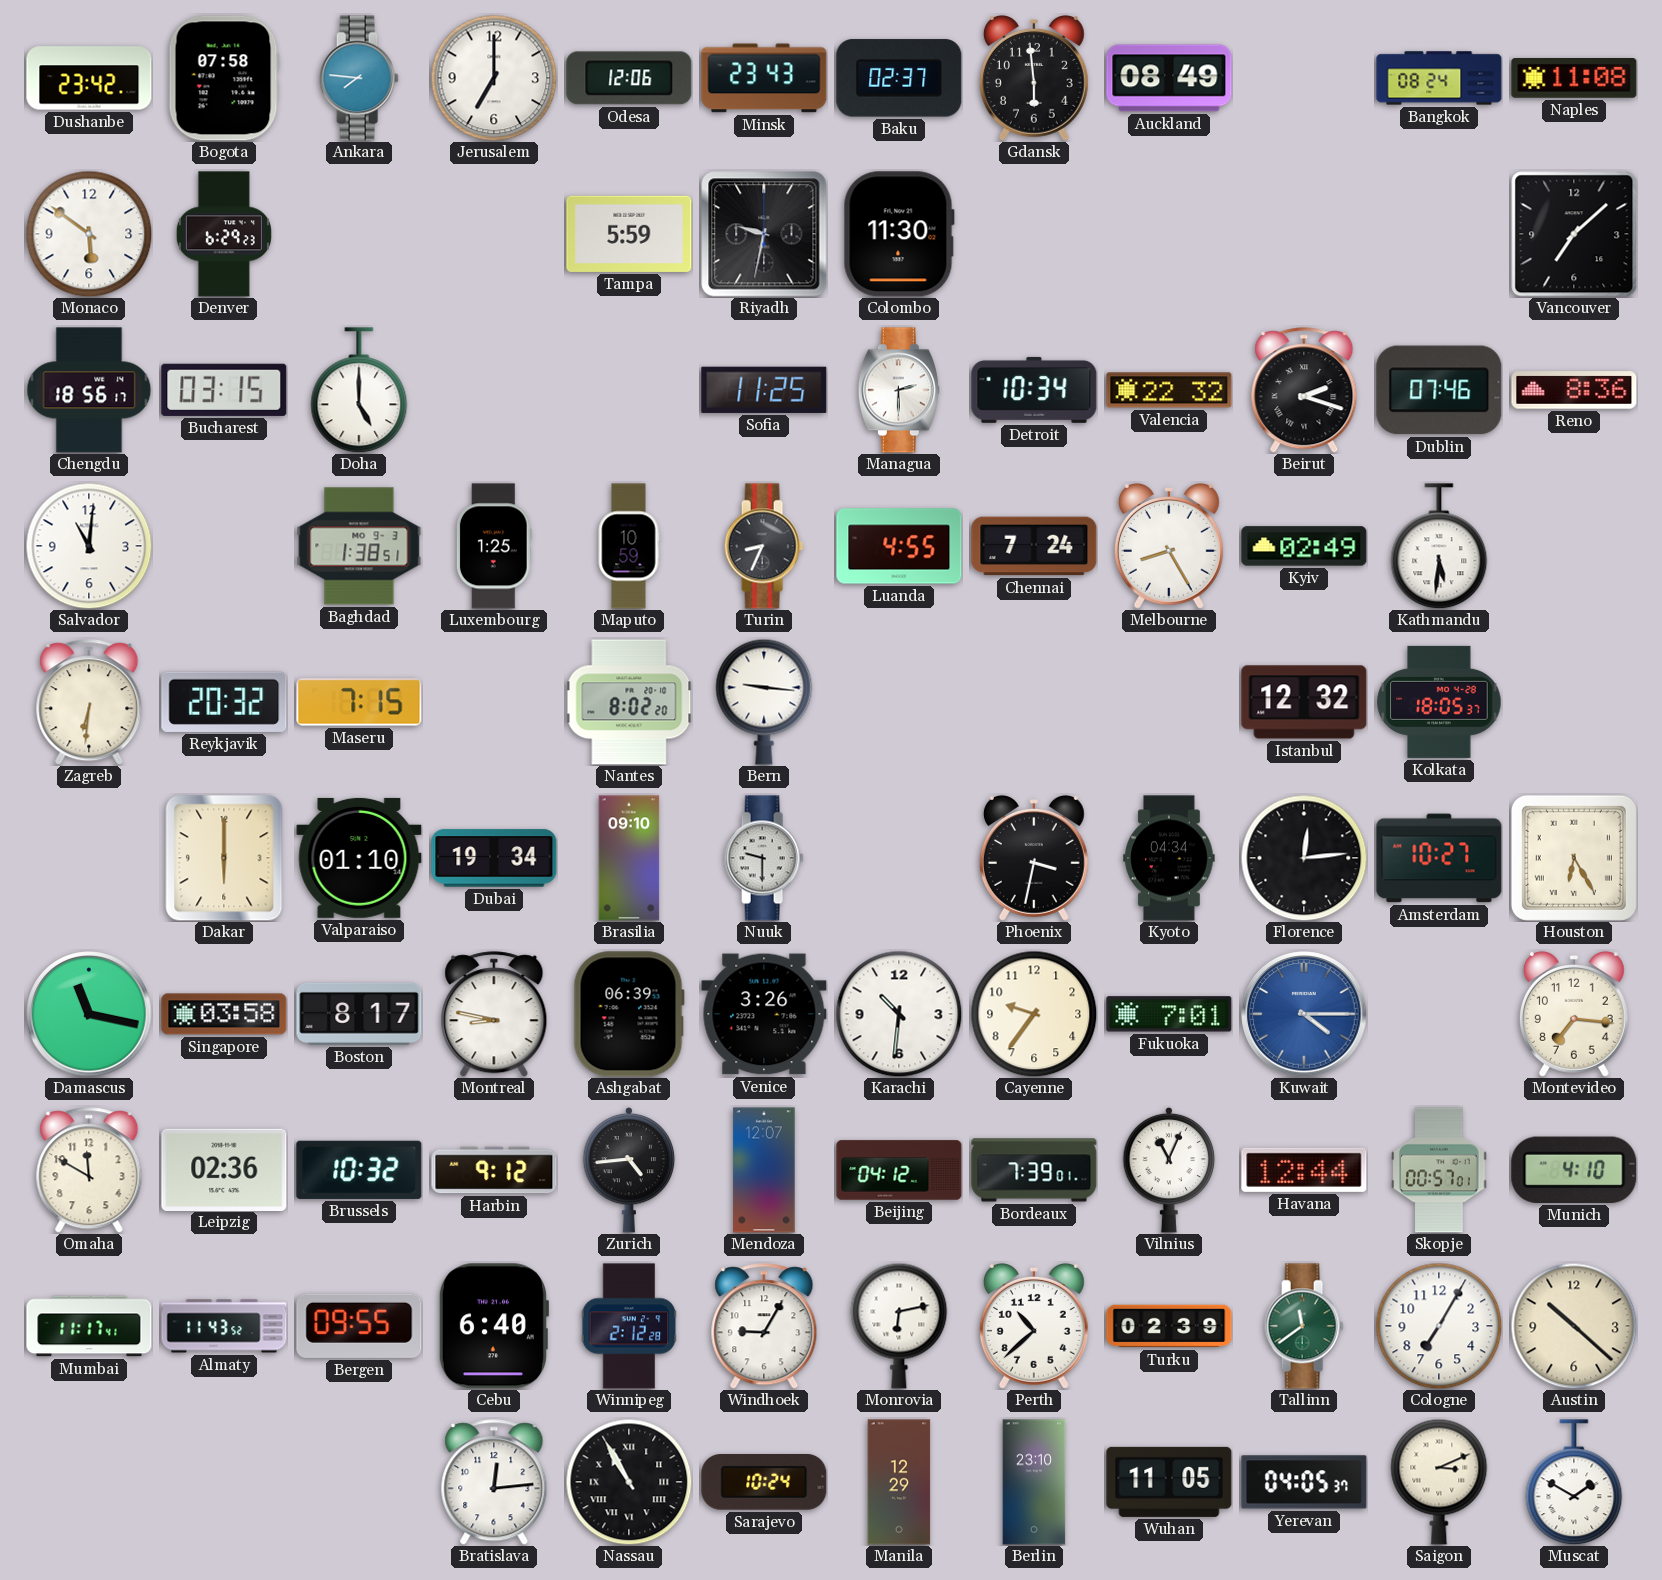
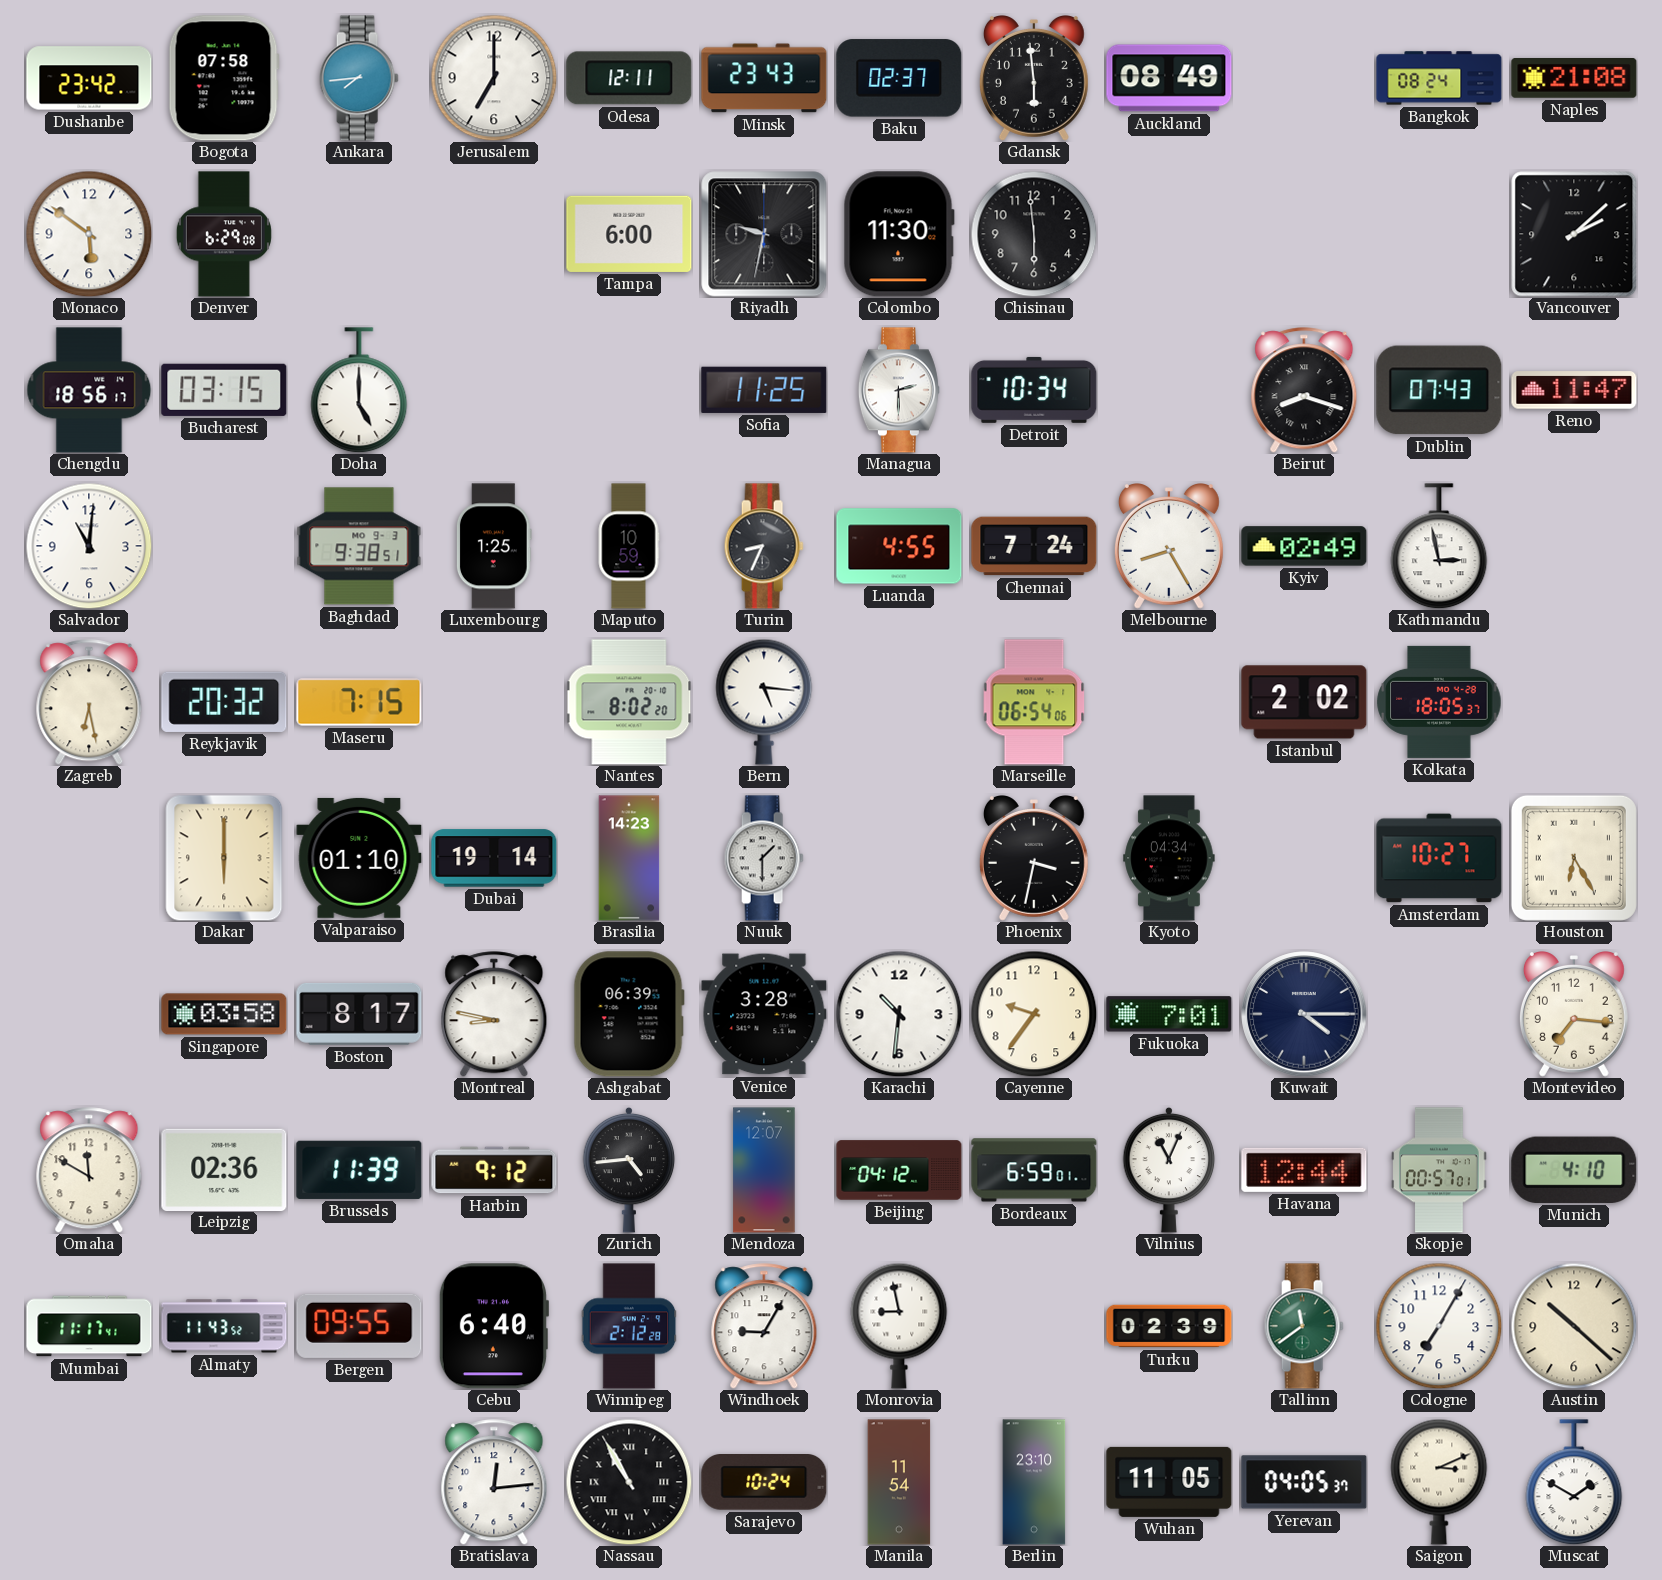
Ankara: 7:46 -> 7:44 (359, 78)
Odesa: 12:06 -> 12:11 (629, 78)
Naples: 11:08 -> 21:08 (1574, 78)
Denver: 6:29:23 -> 6:29:08 (224, 234)
Tampa: 5:59 -> 6:00 (629, 234)
Chisinau: none -> 5:59 (1034, 234)
Vancouver: 7:08 -> 2:08 (1574, 234)
Valencia: 22:32 -> none (1169, 390)
Beirut: 2:18 -> 8:18 (1304, 390)
Dublin: 07:46 -> 07:43 (1439, 390)
Reno: 8:36 -> 11:47 (1574, 390)
Baghdad: 1:38 -> 9:38 (359, 546)
Kathmandu: 5:31 -> 2:58 (1439, 546)
Zagreb: 6:31 -> 6:28 (89, 702)
Bern: 9:16 -> 5:16 (764, 702)
Marseille: none -> 06:54 (1034, 702)
Istanbul: 12:32 -> 2:02 (1304, 702)
Dubai: 19:34 -> 19:14 (494, 858)
Brasilia: 09:10 -> 14:23 (629, 858)
Nuuk: 9:30 -> 1:30 (764, 858)
Florence: 12:14 -> none (1304, 858)
Damascus: 11:17 -> none (89, 1014)
Venice: 3:26 -> 3:28 (764, 1014)
Kuwait dial: blue -> navy (1304, 1014)
Brussels: 10:32 -> 11:39 (359, 1170)
Bordeaux: 7:39 -> 6:59 (1034, 1170)
Monrovia: 6:13 -> 8:58 (899, 1326)
Perth: 10:38 -> none (1034, 1327)
Manila: 12:29 -> 11:54 (899, 1482)
